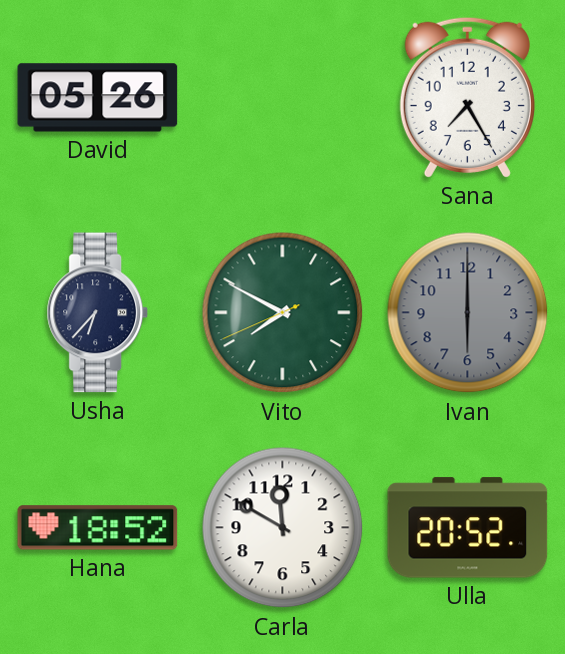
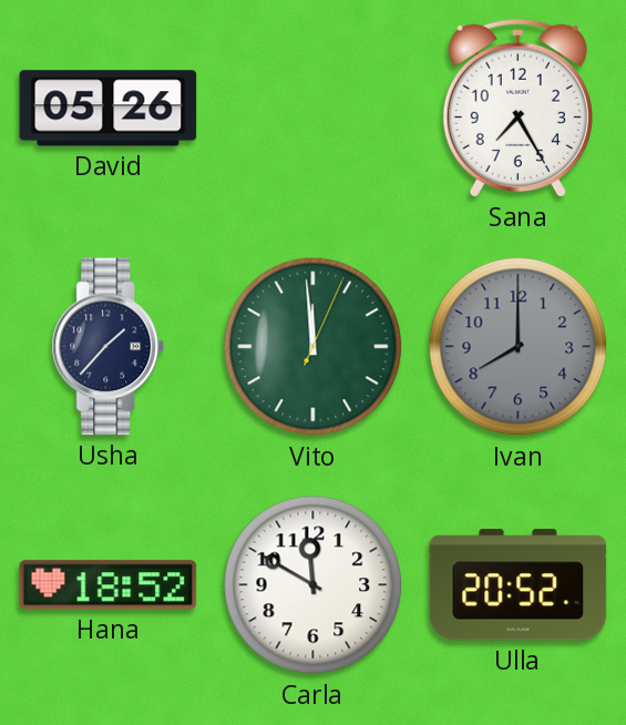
Usha: 6:37 -> 1:37 (109, 347)
Vito: 7:49 -> 11:59 (314, 347)
Ivan: 6:00 -> 8:00 (519, 347)
